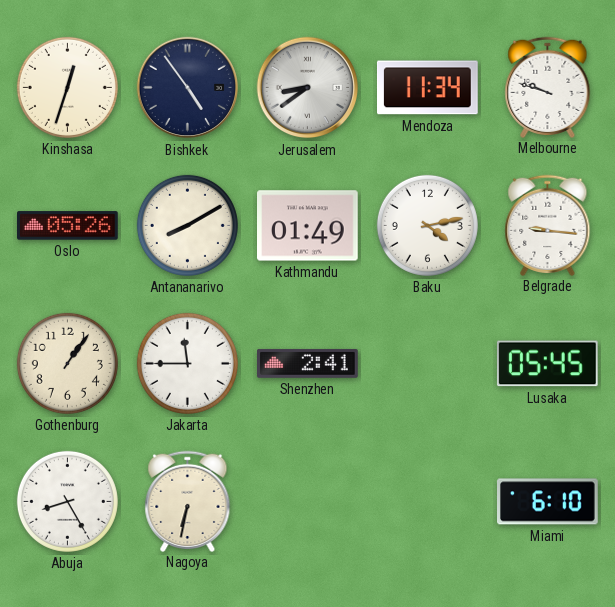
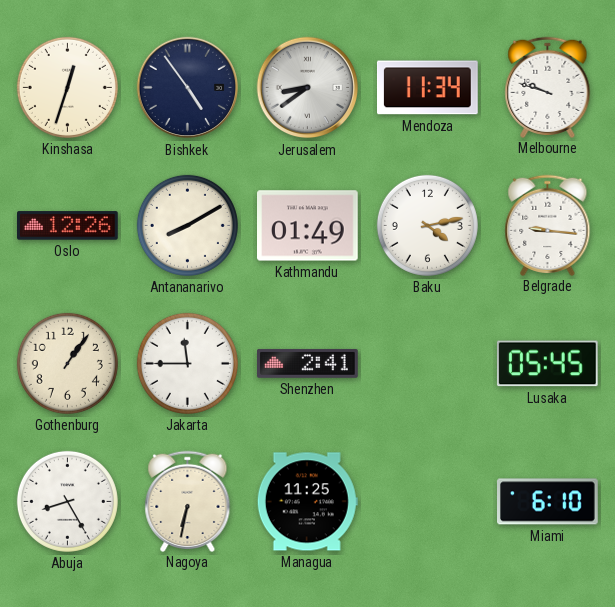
Oslo: 05:26 -> 12:26 (68, 226)
Managua: none -> 11:25 (307, 502)
